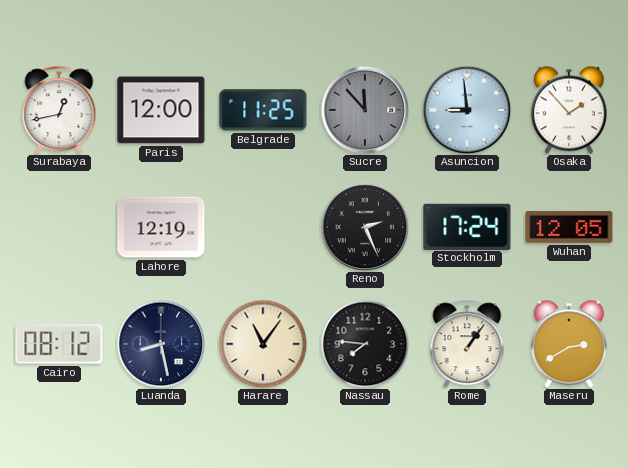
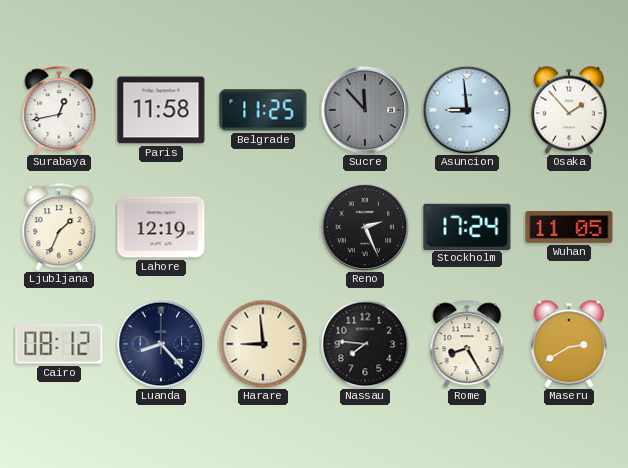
Paris: 12:00 -> 11:58 (161, 110)
Ljubljana: none -> 1:34 (59, 227)
Wuhan: 12:05 -> 11:05 (569, 227)
Luanda: 8:28 -> 8:23 (161, 344)
Harare: 11:06 -> 8:59 (263, 344)
Rome: 1:06 -> 8:25 (467, 344)
